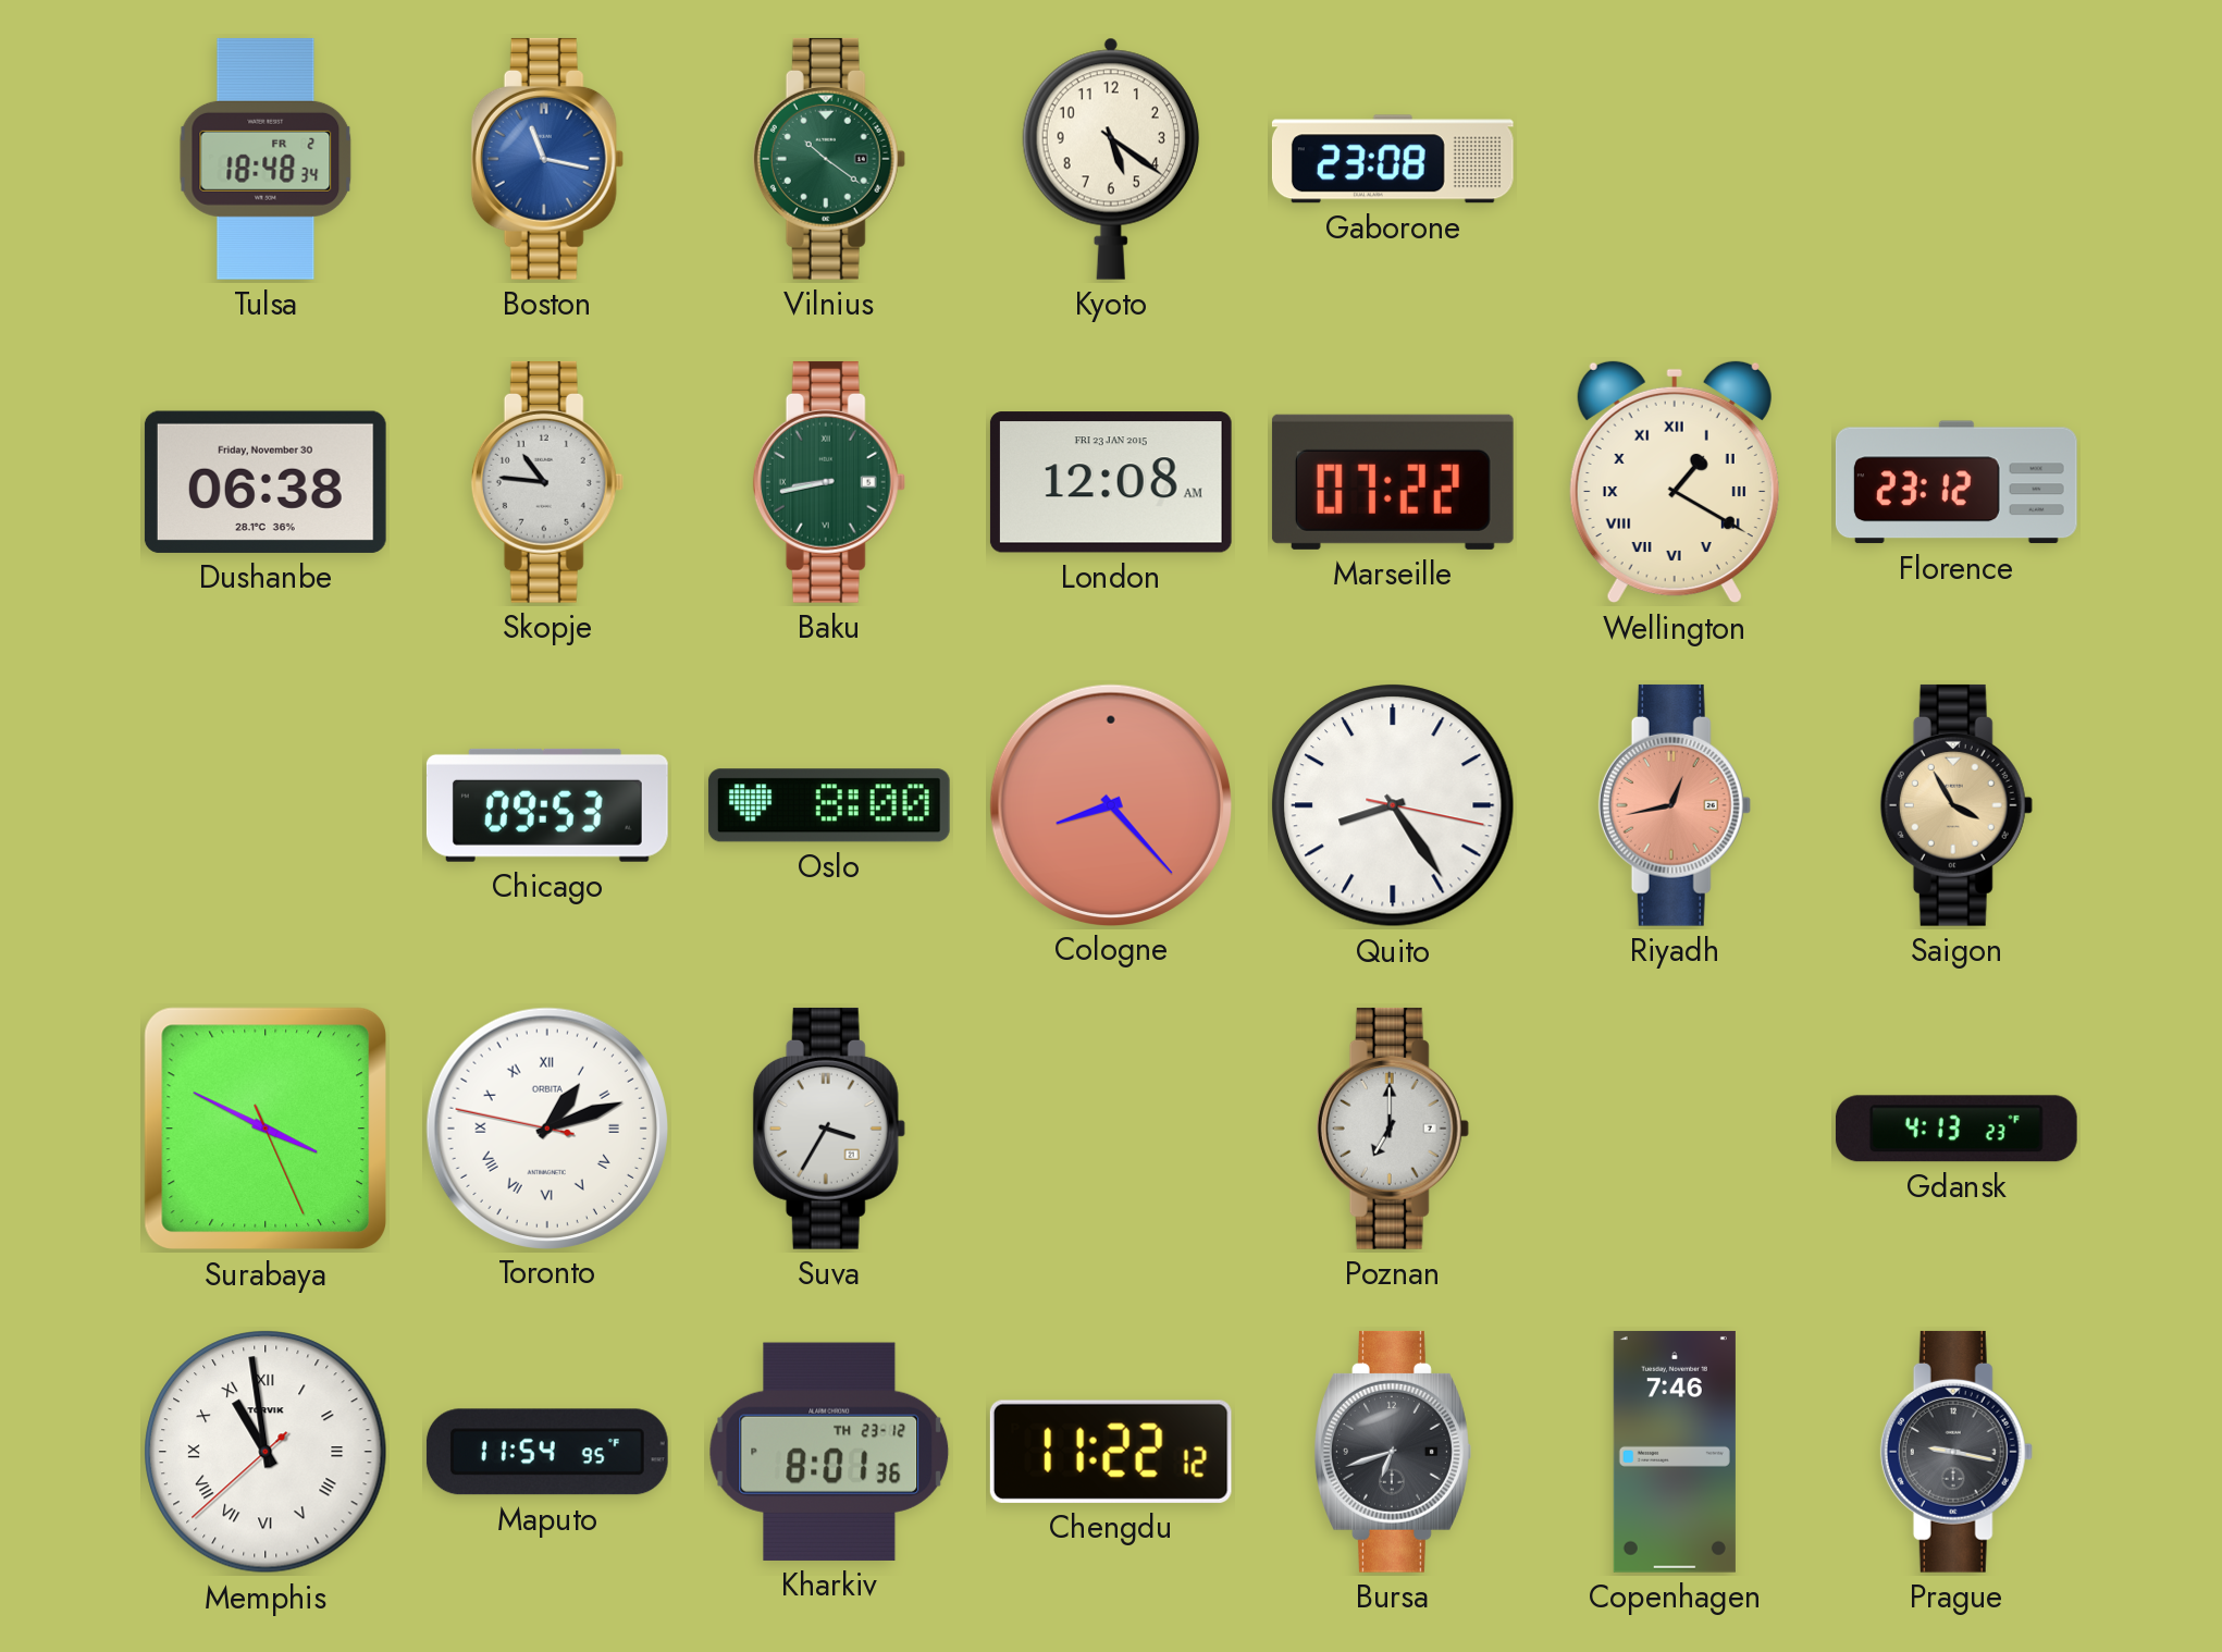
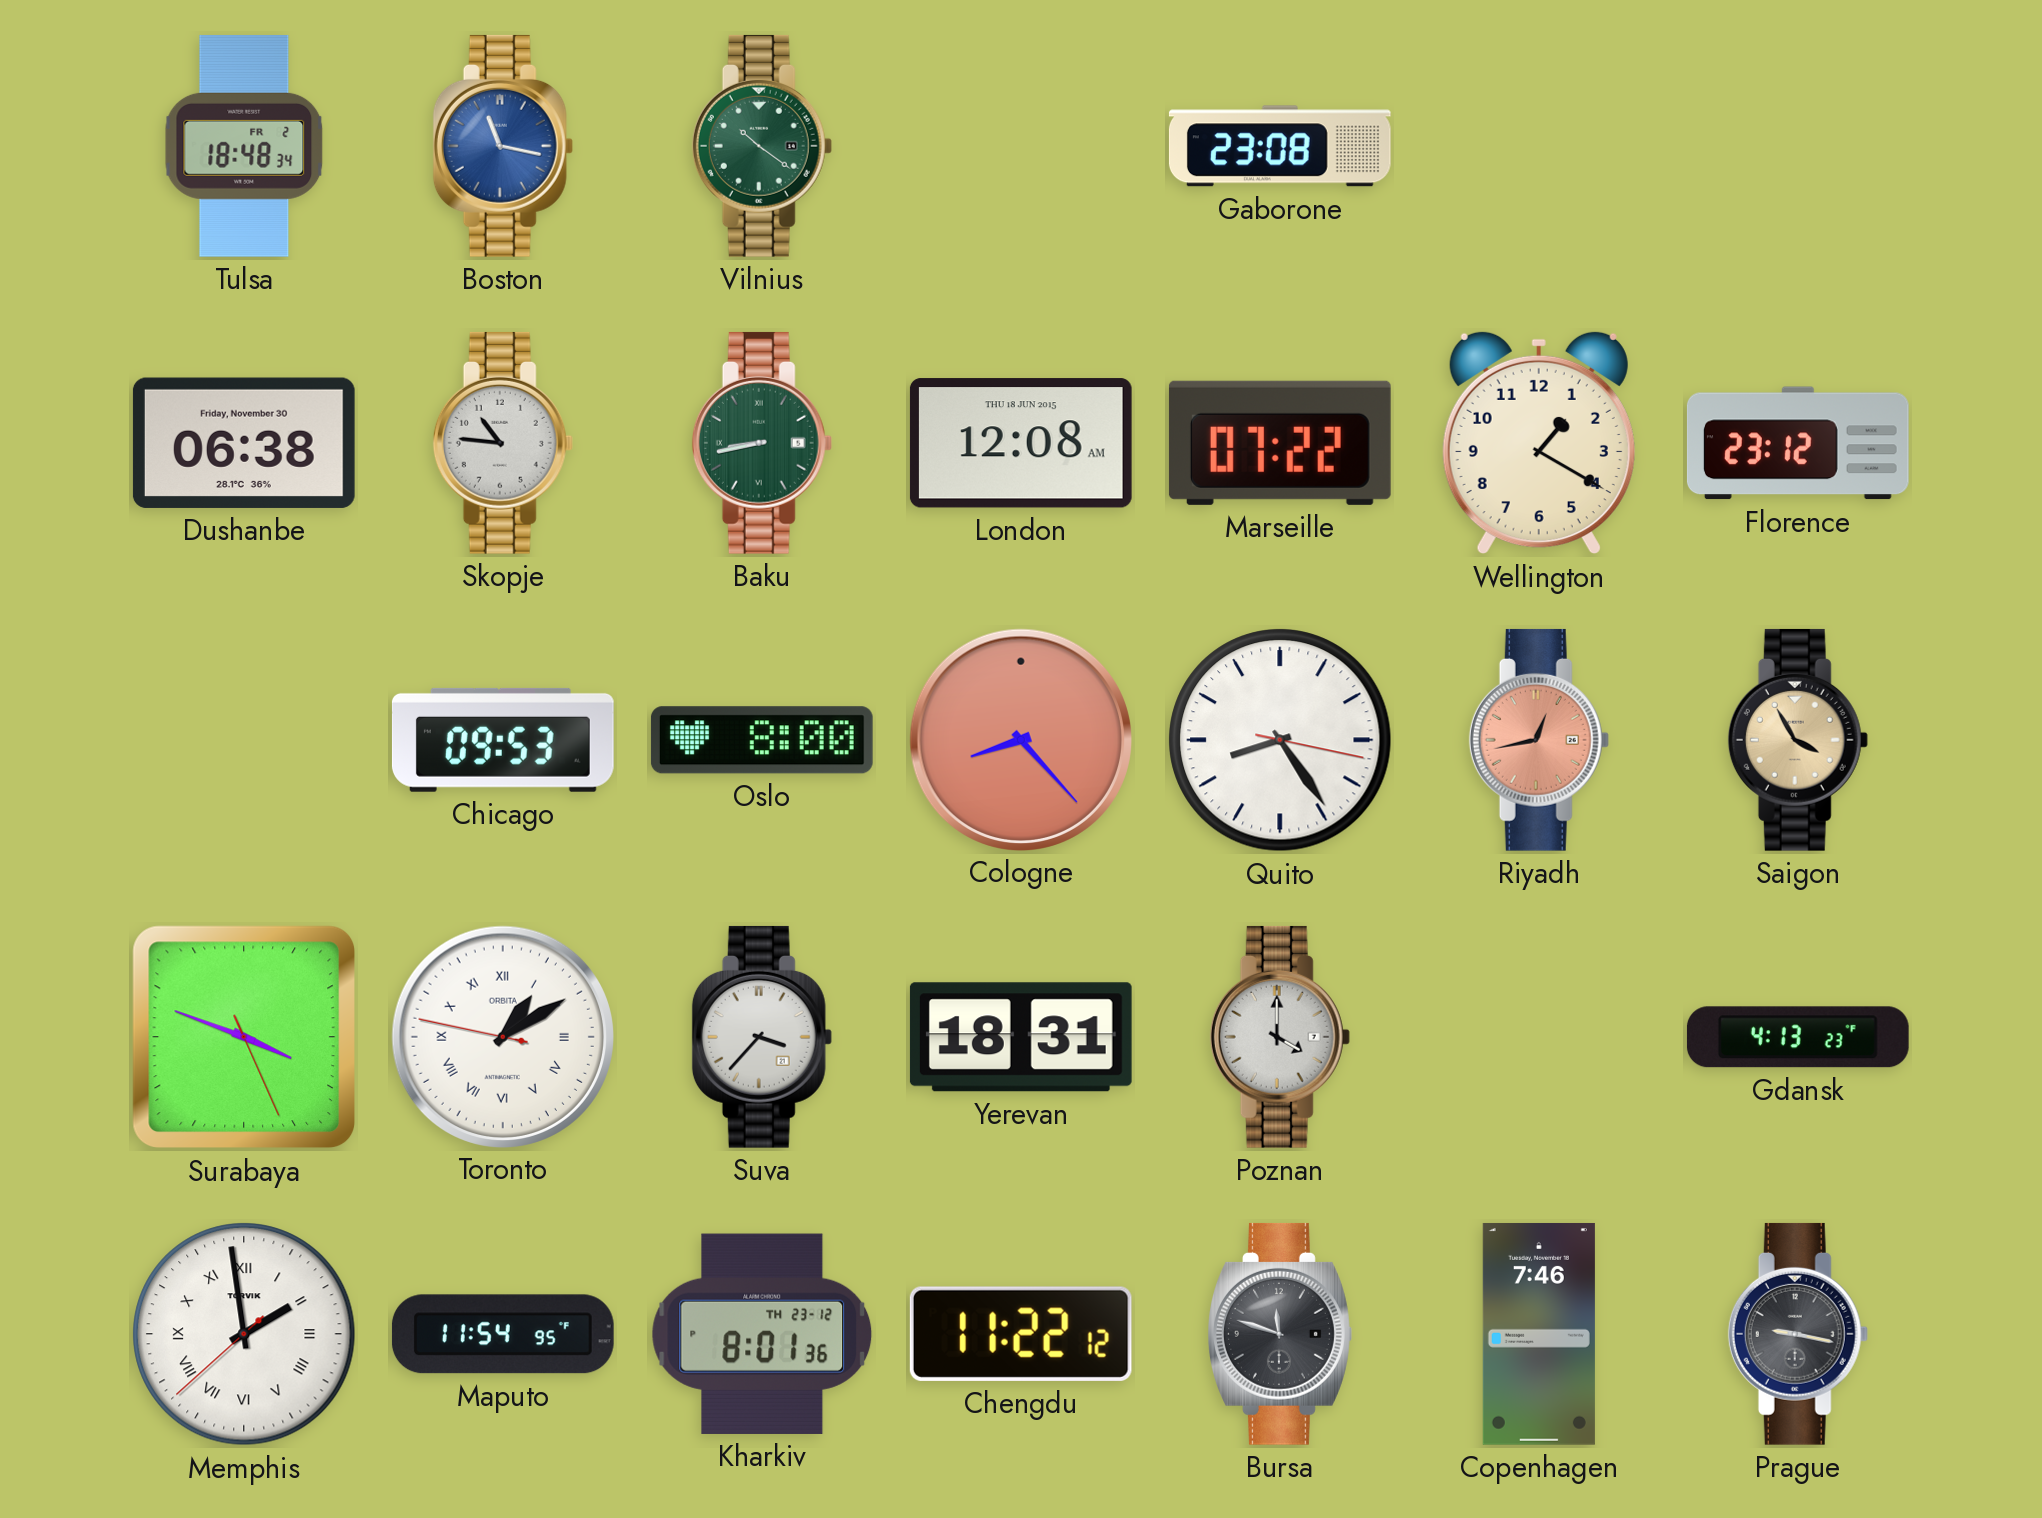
Kyoto: 5:21 -> none (1111, 159)
London date: FRI 23 JAN 2015 -> THU 18 JUN 2015 (1021, 443)
Wellington numerals: Roman -> Arabic (1539, 443)
Surabaya: 3:49 -> 3:48 (244, 1037)
Toronto: 1:11 -> 1:09 (502, 1036)
Suva: 3:35 -> 3:37 (762, 1037)
Yerevan: none -> 18:31 (1021, 1037)
Poznan: 7:00 -> 4:00 (1280, 1037)
Memphis: 10:58 -> 1:58 (244, 1334)
Bursa: 6:42 -> 11:48 (1280, 1334)
